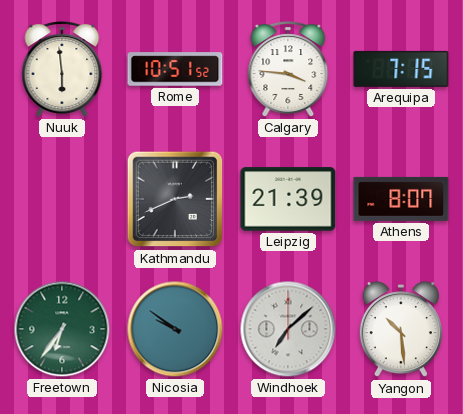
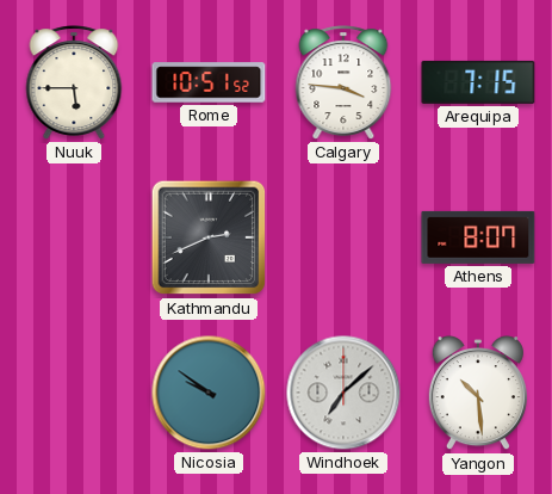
Nuuk: 5:59 -> 5:45 (74, 82)
Leipzig: 21:39 -> none (288, 199)
Freetown: 6:36 -> none (62, 329)
